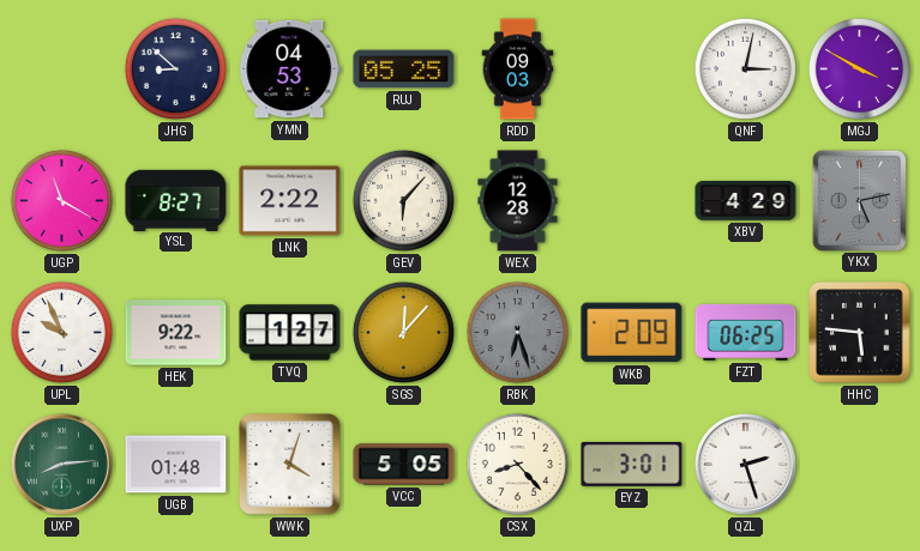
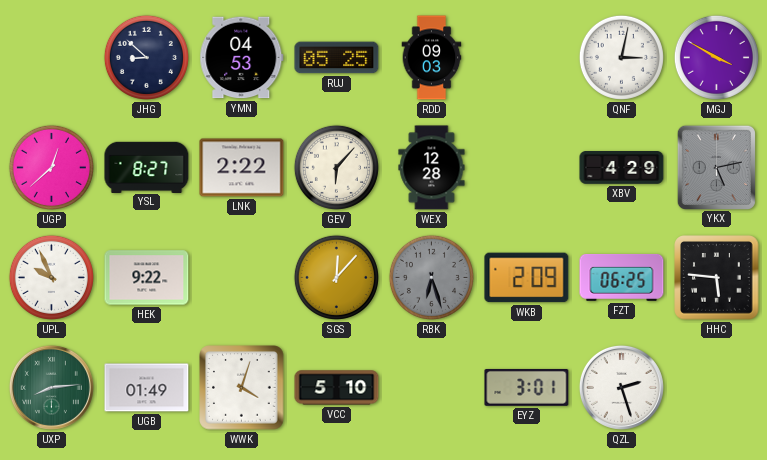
UGP: 11:20 -> 12:38 (51, 167)
TVQ: 1:27 -> none (290, 333)
UGB: 01:48 -> 01:49 (147, 388)
VCC: 5:05 -> 5:10 (337, 388)
CSX: 8:23 -> none (517, 464)
